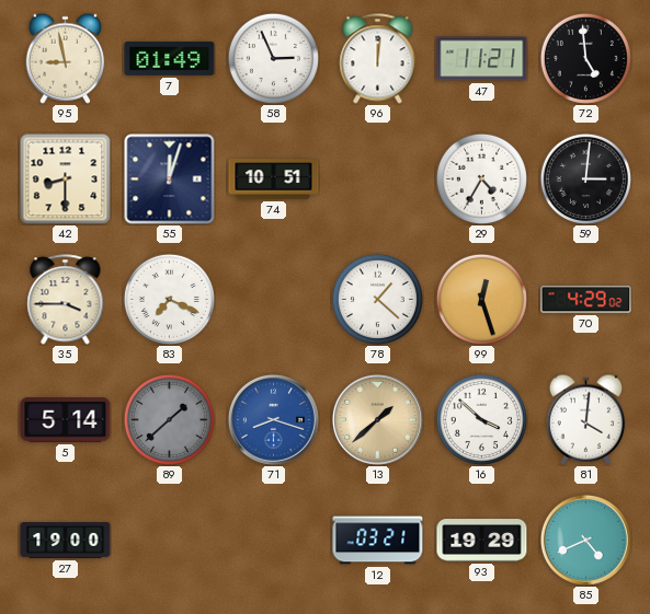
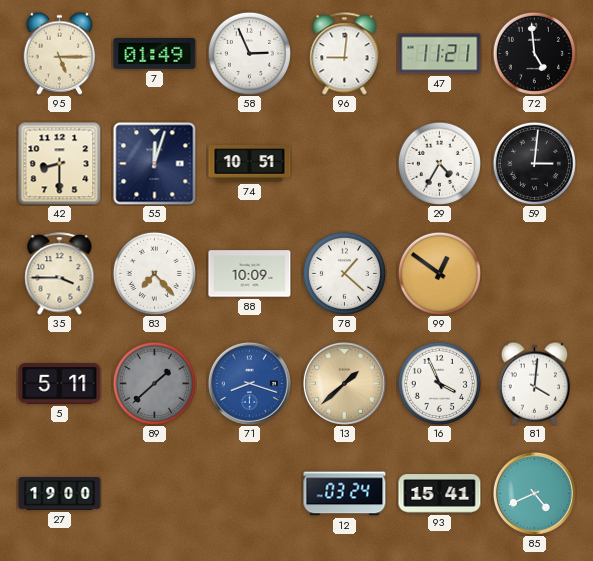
95: 8:58 -> 5:15 (60, 53)
96: 12:01 -> 9:01 (345, 54)
83: 7:19 -> 7:23 (154, 273)
88: none -> 10:09 (250, 274)
99: 12:27 -> 12:51 (439, 273)
70: 4:29 -> none (586, 300)
5: 5:14 -> 5:11 (60, 384)
16: 3:52 -> 3:56 (439, 383)
12: 03:21 -> 03:24 (345, 494)
93: 19:29 -> 15:41 (440, 494)
